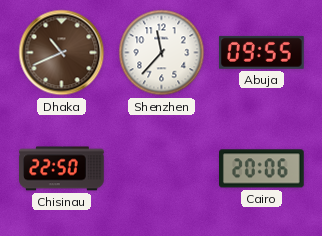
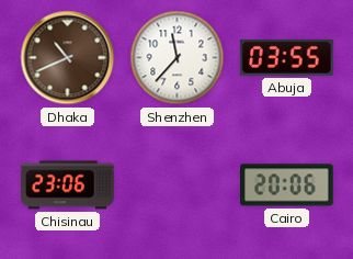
Abuja: 09:55 -> 03:55 (286, 57)
Chisinau: 22:50 -> 23:06 (68, 185)
